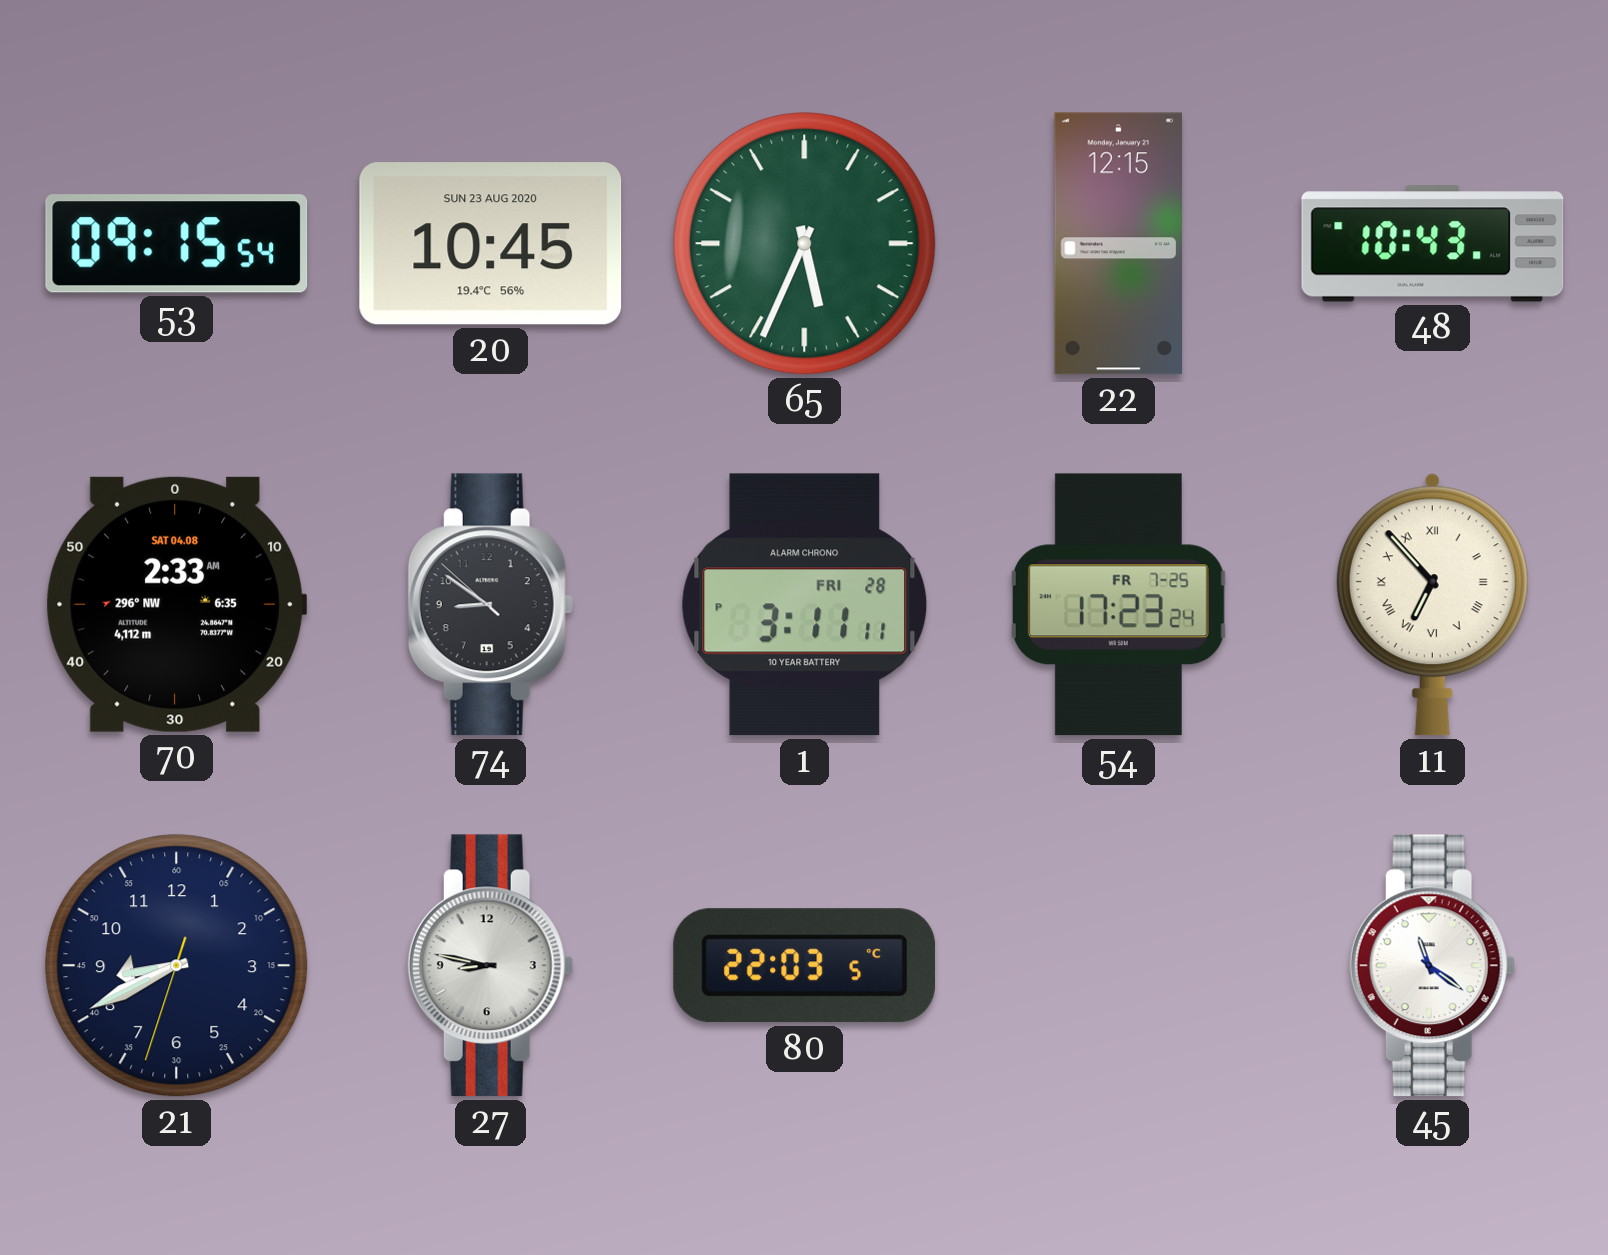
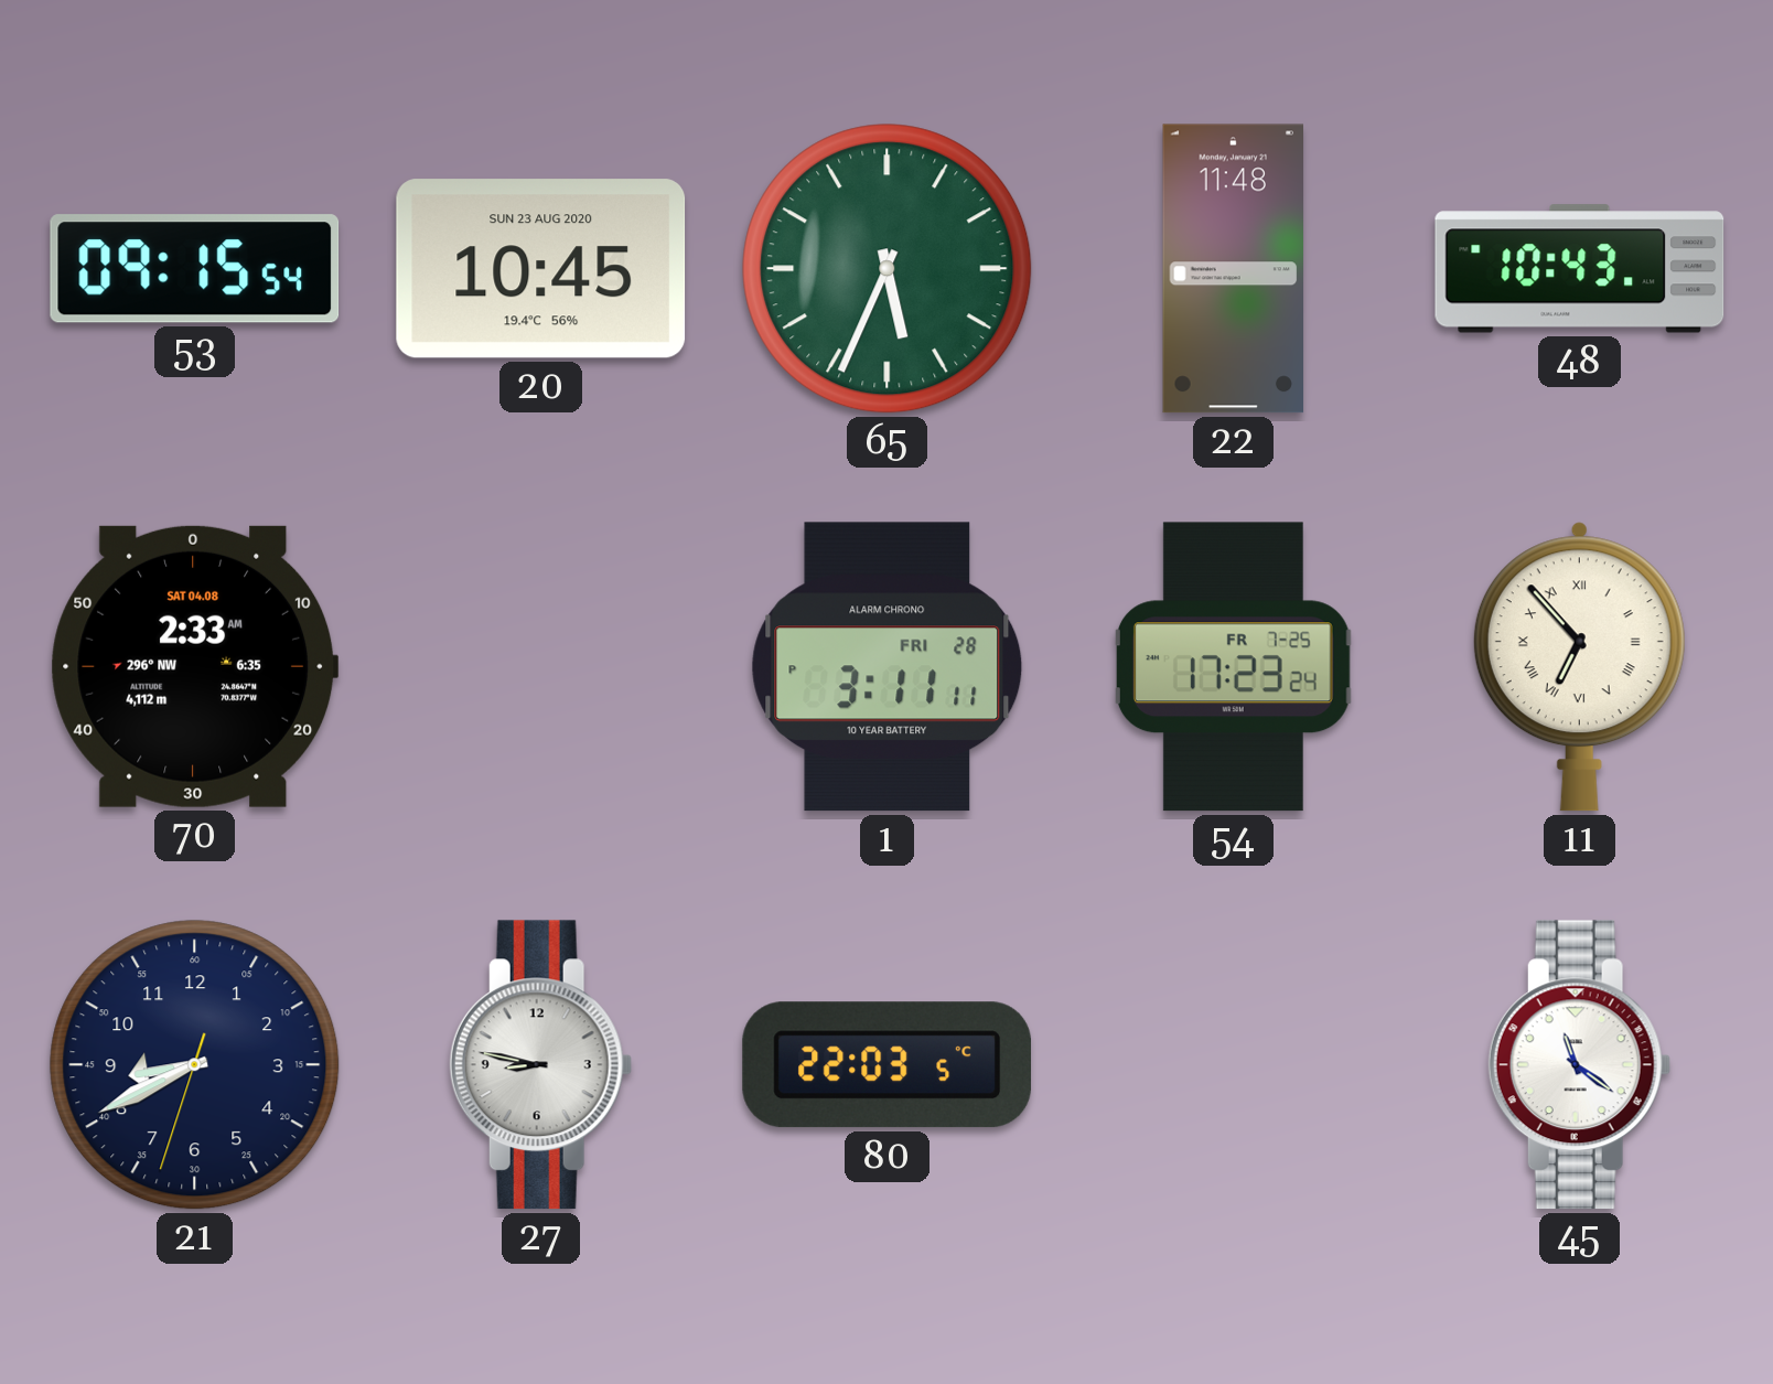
22: 12:15 -> 11:48 (1234, 269)
74: 8:50 -> none (490, 605)
